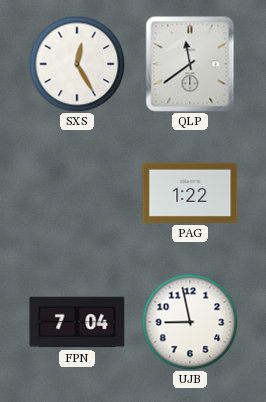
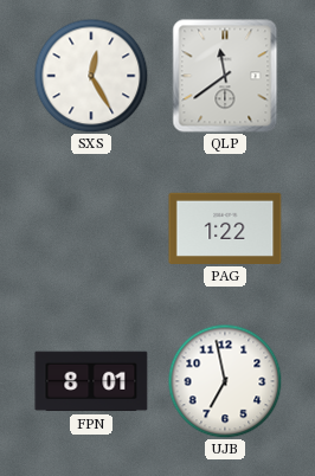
FPN: 7:04 -> 8:01 (91, 381)
UJB: 8:58 -> 6:58 (225, 381)
